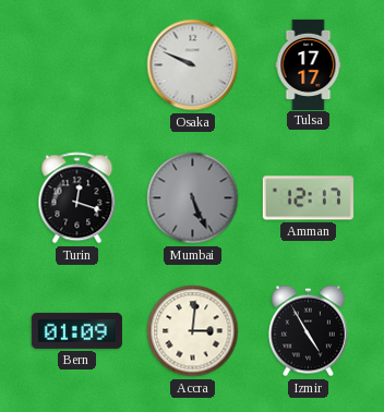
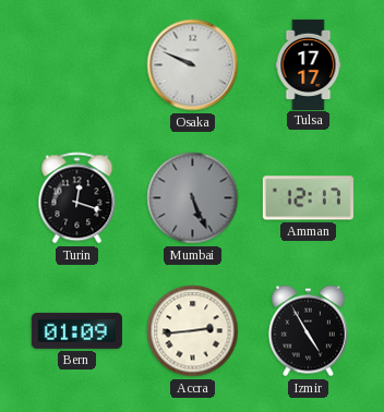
Accra: 3:01 -> 2:44 (193, 331)
